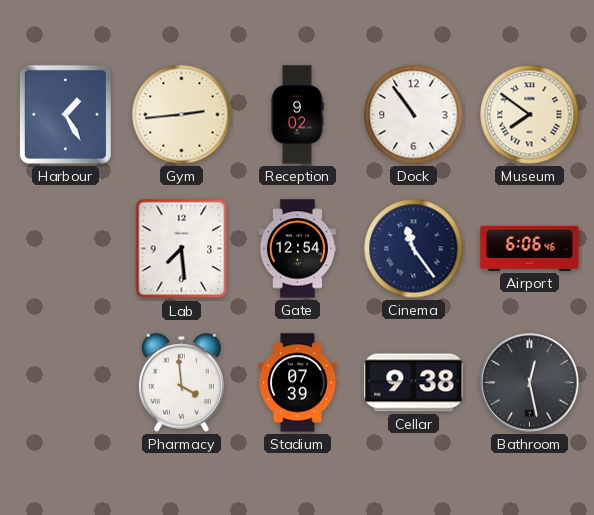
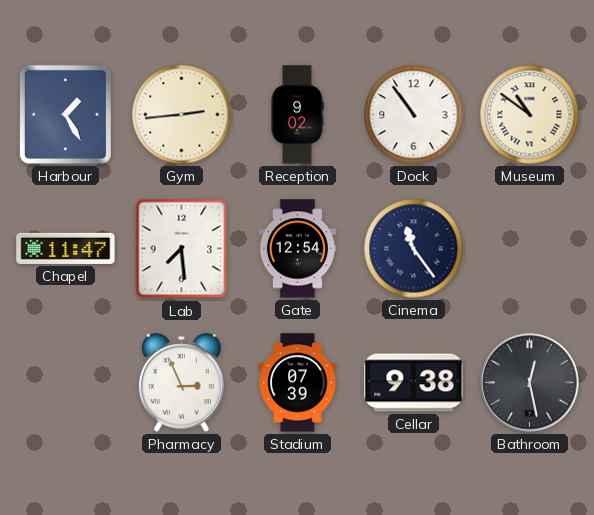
Museum: 7:51 -> 10:51 (530, 115)
Chapel: none -> 11:47 (66, 248)
Airport: 6:06 -> none (530, 248)
Pharmacy: 3:59 -> 2:56 (181, 383)
